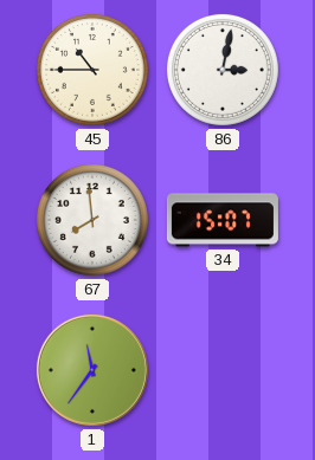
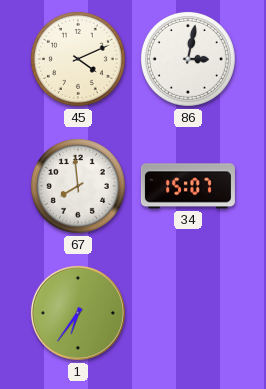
45: 10:45 -> 4:11 (78, 59)
1: 11:36 -> 6:36 (78, 313)
